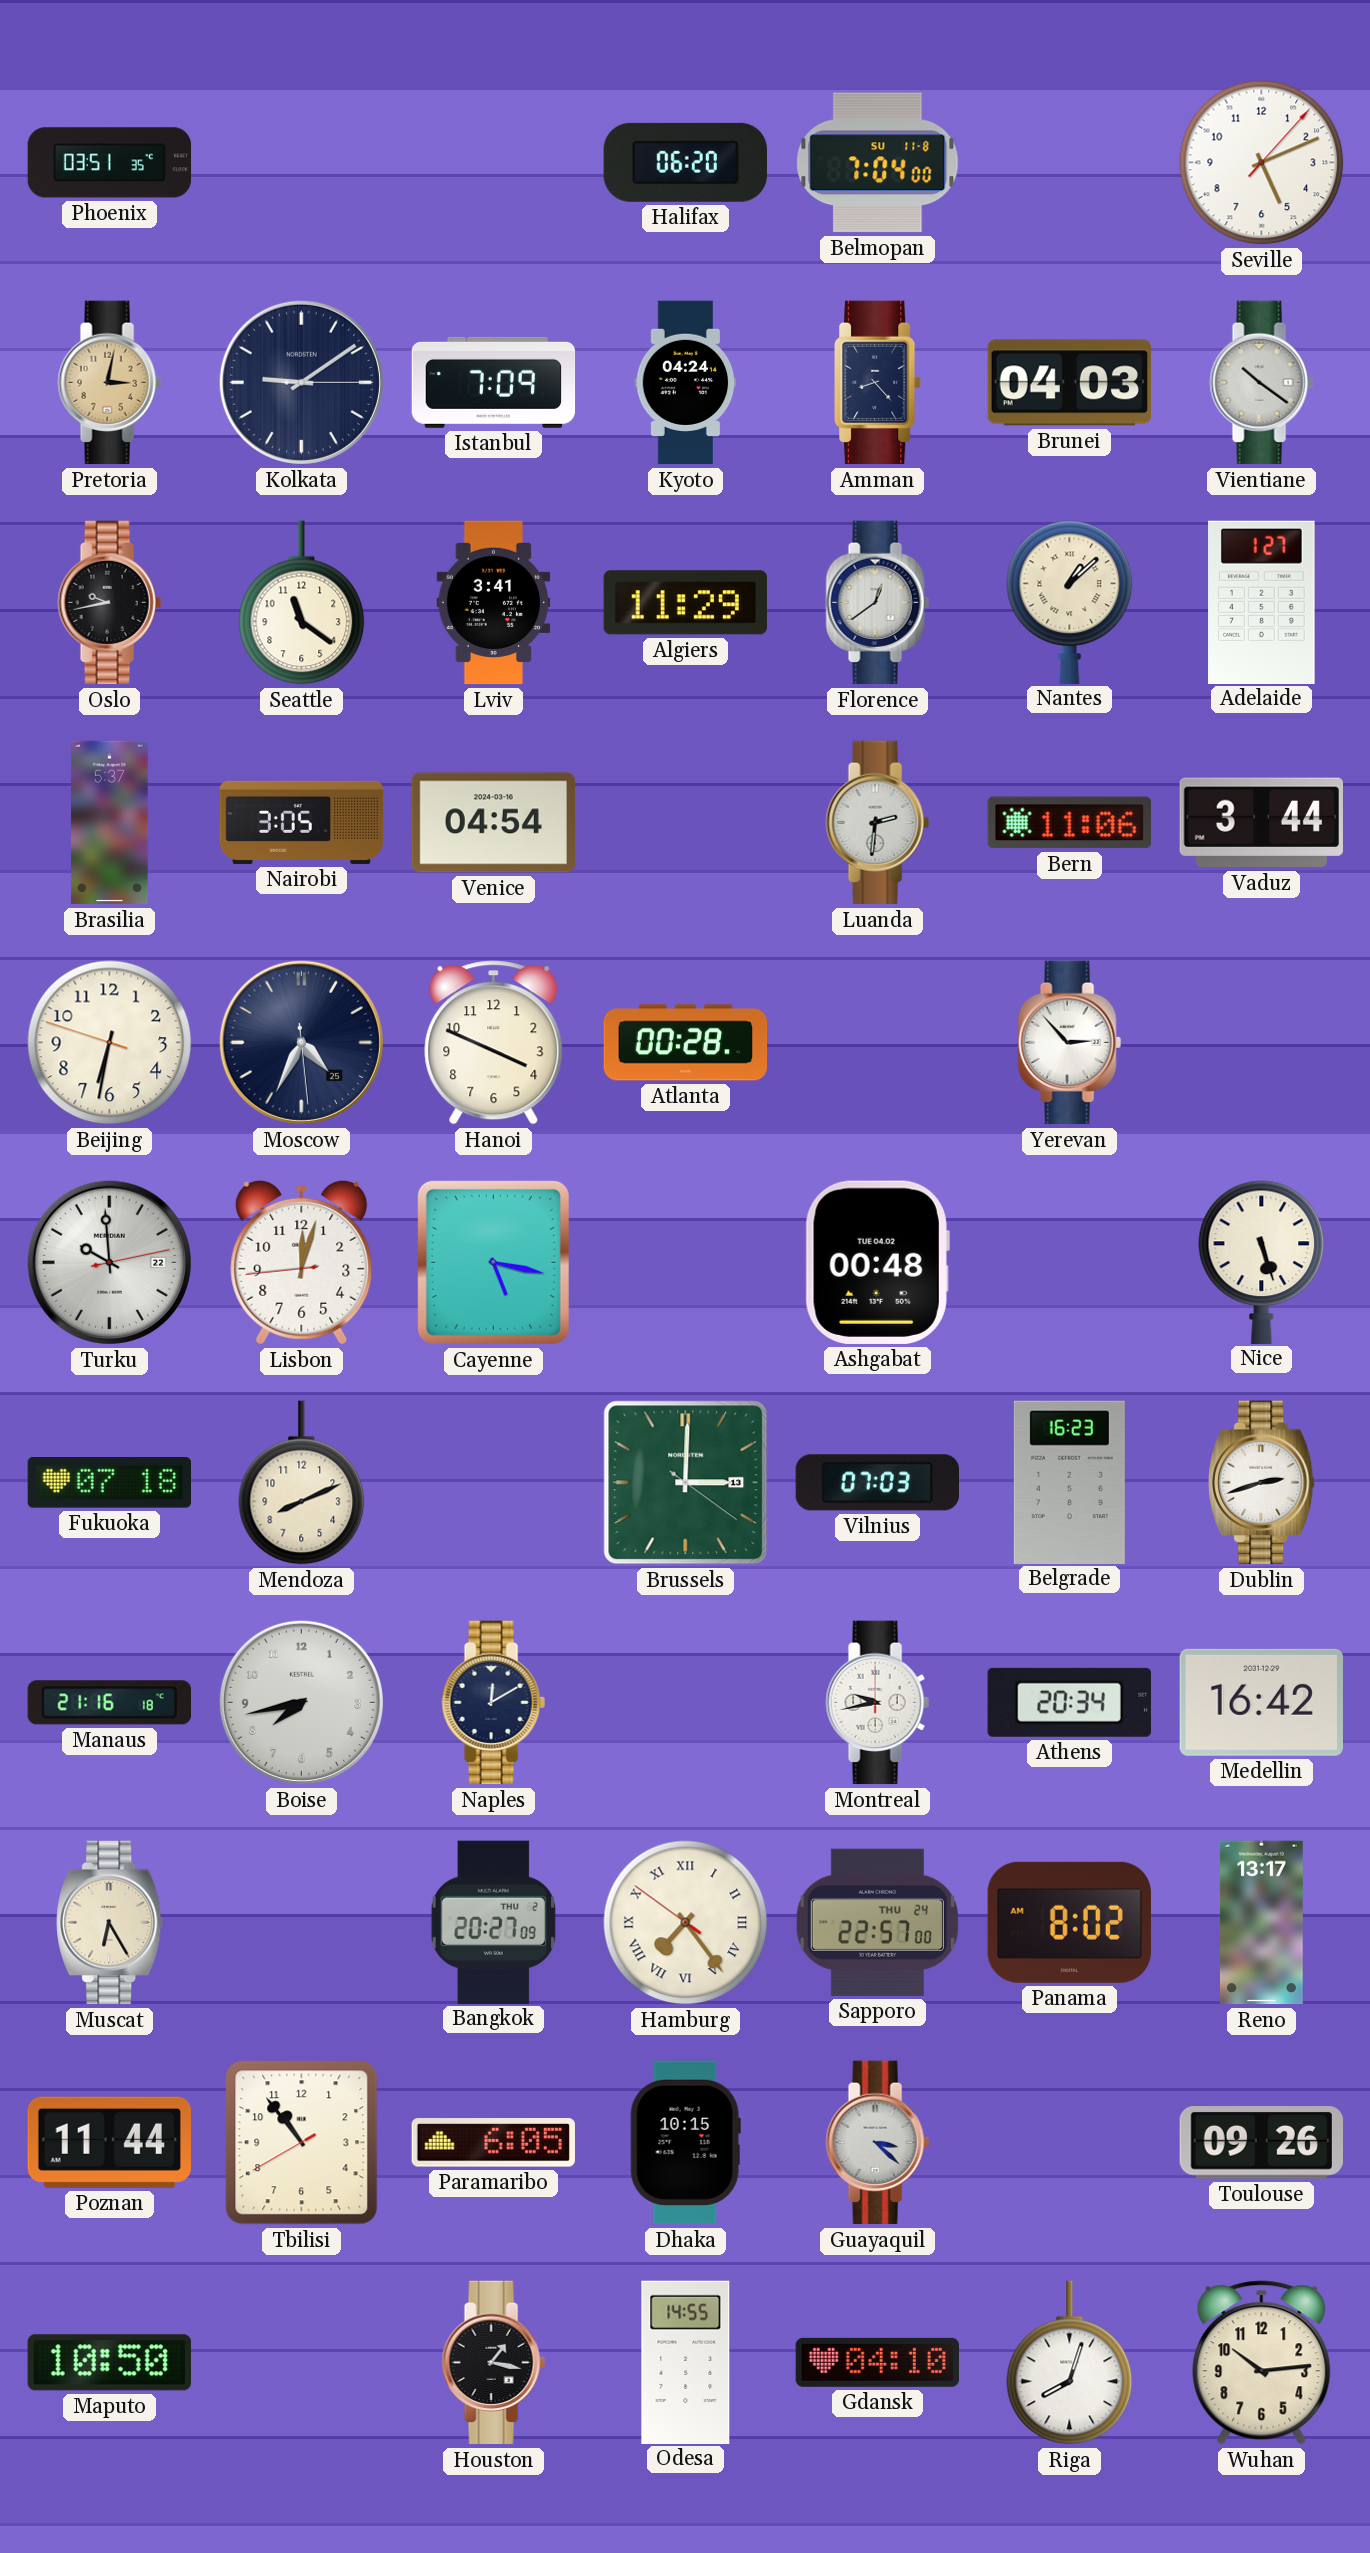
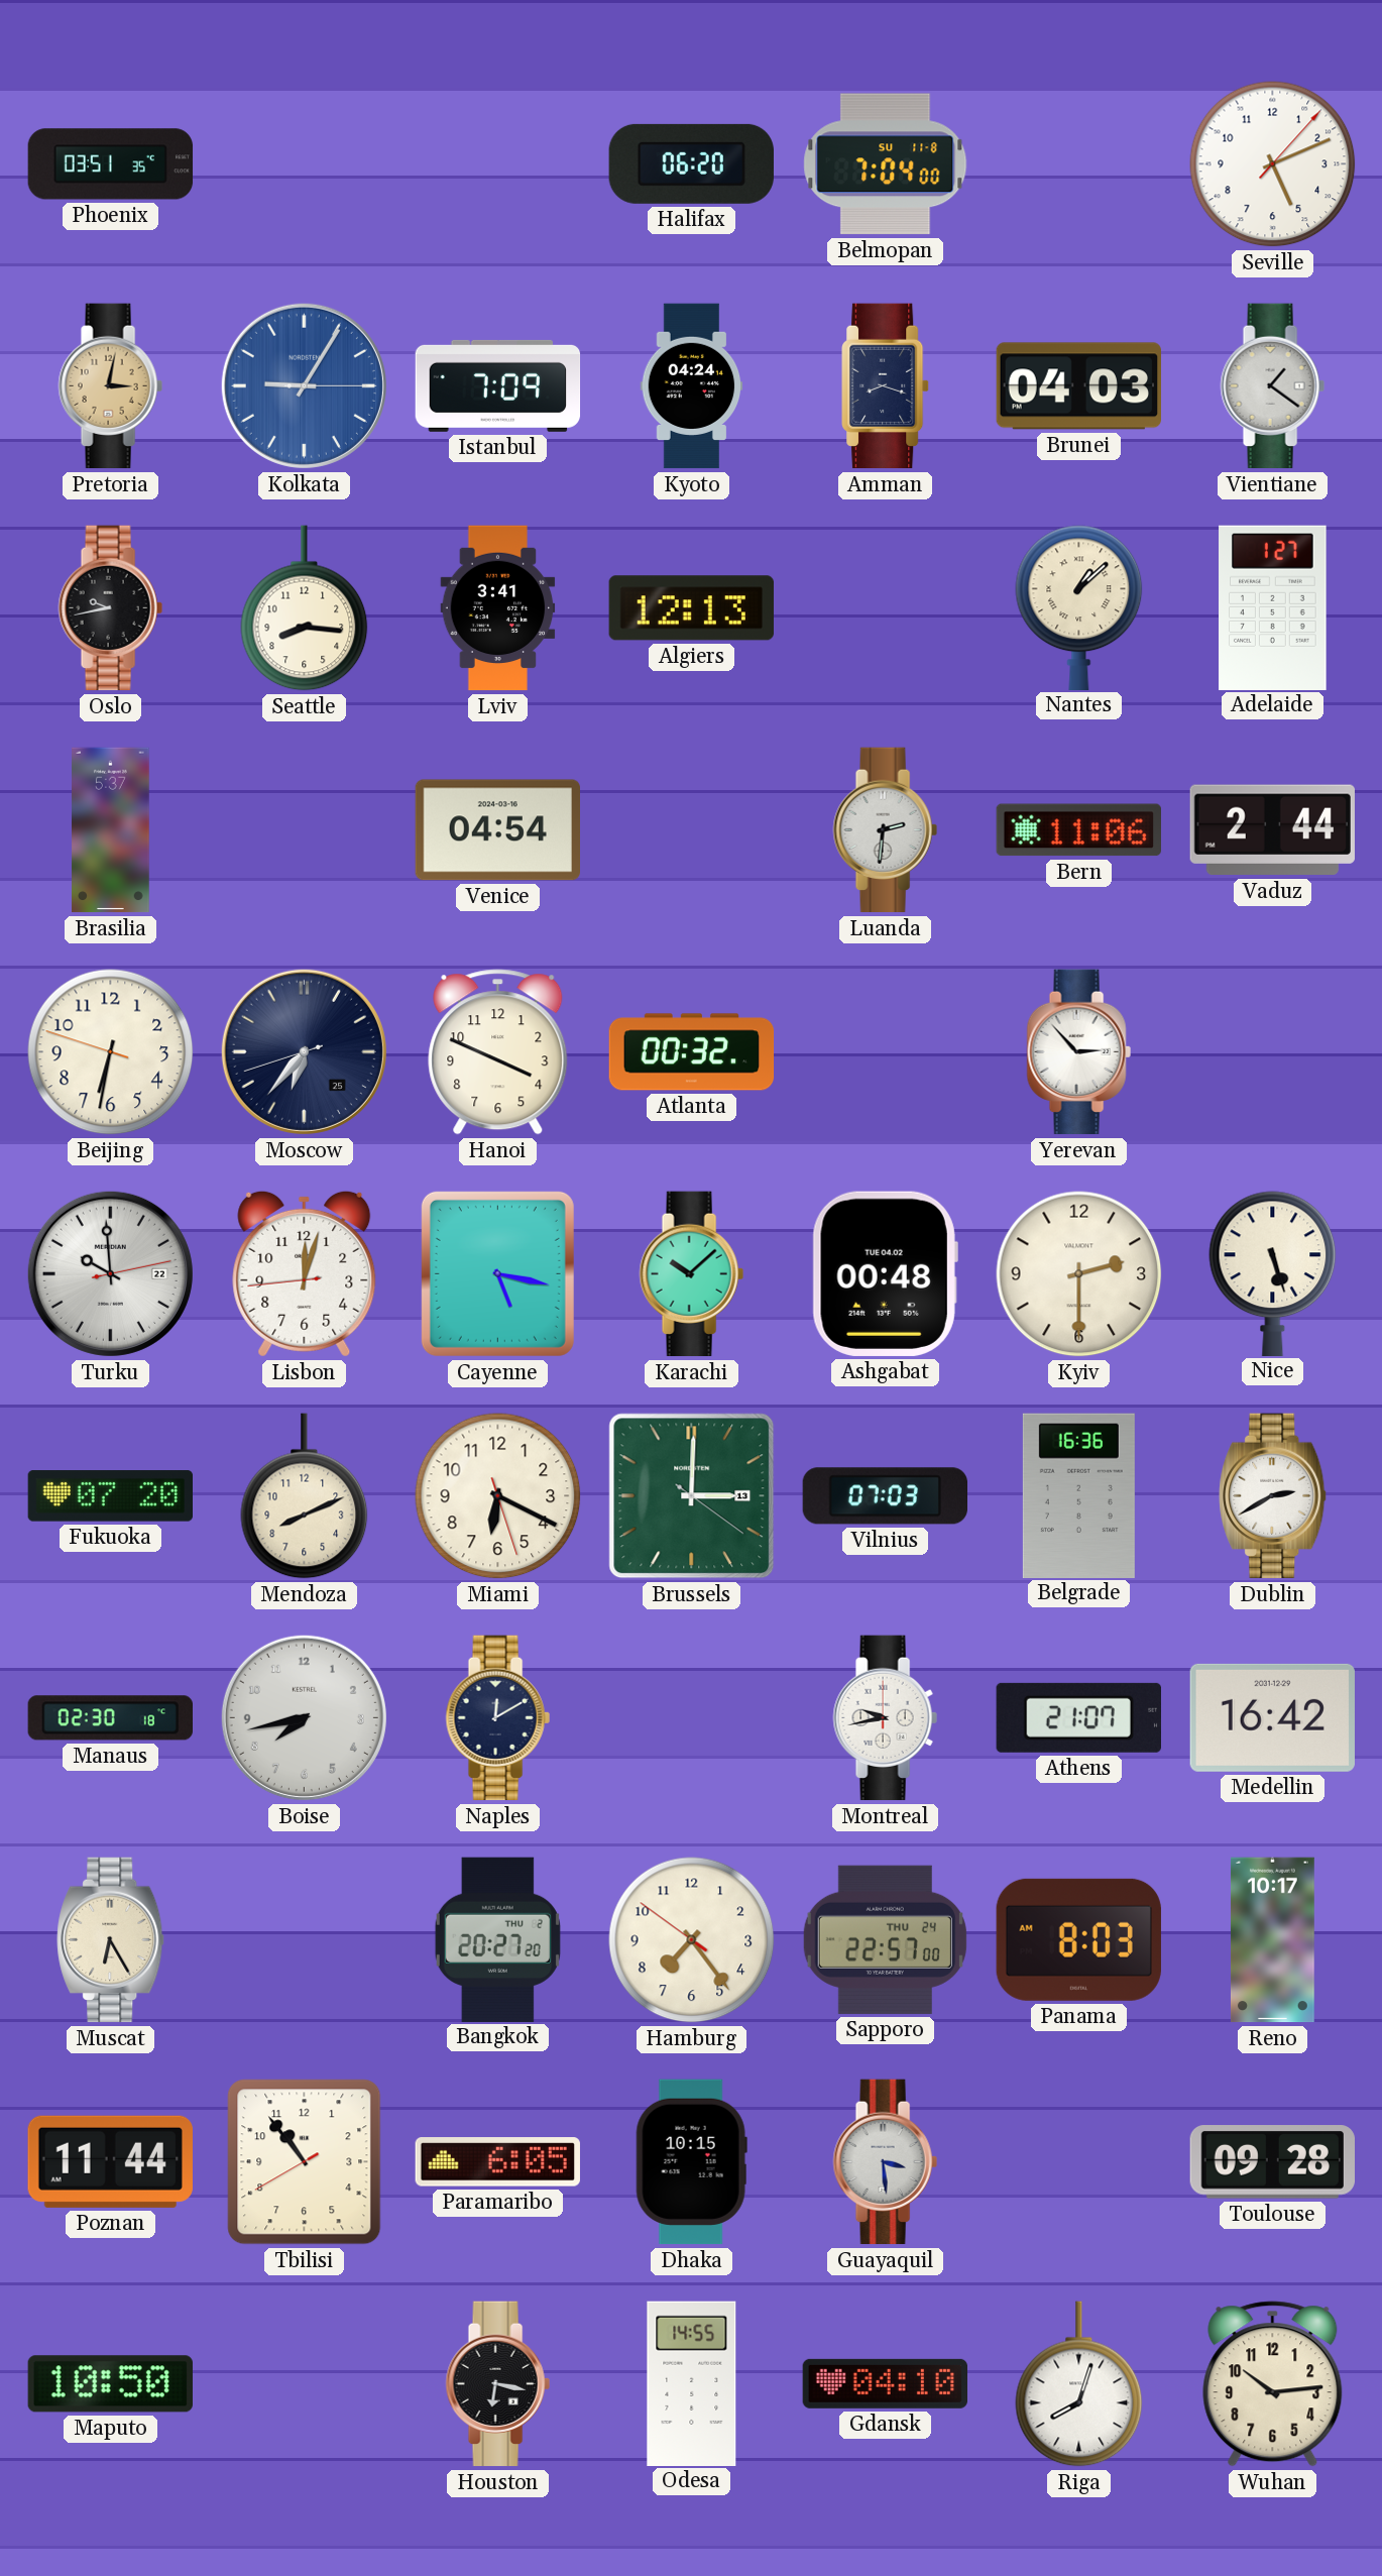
Kolkata: 9:09 -> 9:05 (304, 385)
Kolkata dial: navy -> blue (304, 385)
Amman: 8:23 -> 8:18 (886, 386)
Vientiane: 10:21 -> 1:21 (1272, 386)
Seattle: 11:21 -> 8:16 (305, 608)
Algiers: 11:29 -> 12:13 (691, 608)
Florence: 12:39 -> none (877, 603)
Nairobi: 3:05 -> none (302, 822)
Vaduz: 3:44 -> 2:44 (1272, 830)
Moscow: 4:34 -> 6:36 (304, 1051)
Atlanta: 00:28 -> 00:32 (692, 1052)
Karachi: none -> 10:08 (691, 1274)
Kyiv: none -> 2:30 (1079, 1274)
Fukuoka: 07:18 -> 07:20 (110, 1496)
Miami: none -> 6:19 (498, 1496)
Belgrade: 16:23 -> 16:36 (1078, 1495)
Dublin: 2:42 -> 2:40 (1273, 1496)
Manaus: 21:16 -> 02:30 (110, 1718)
Athens: 20:34 -> 21:07 (1078, 1717)
Bangkok: 20:27:09 -> 20:27:20 (497, 1939)
Hamburg numerals: Roman -> Arabic (692, 1940)
Panama: 8:02 -> 8:03 (1078, 1939)
Reno: 13:17 -> 10:17 (1272, 1940)
Guayaquil: 3:22 -> 3:29 (885, 2162)
Toulouse: 09:26 -> 09:28 (1272, 2162)
Houston: 1:17 -> 6:17 (497, 2384)
